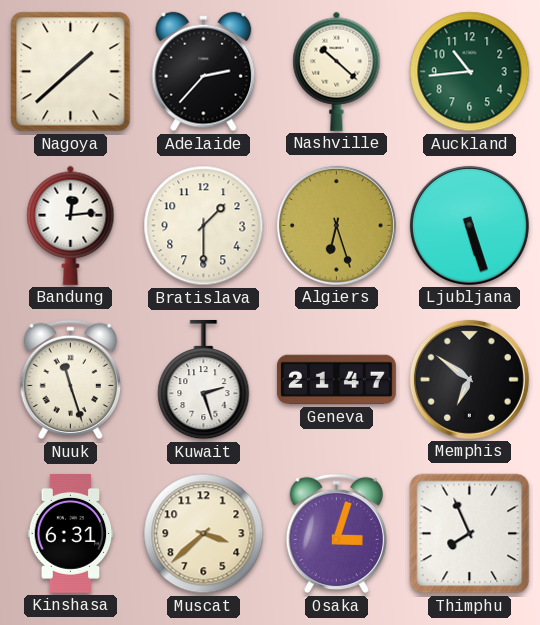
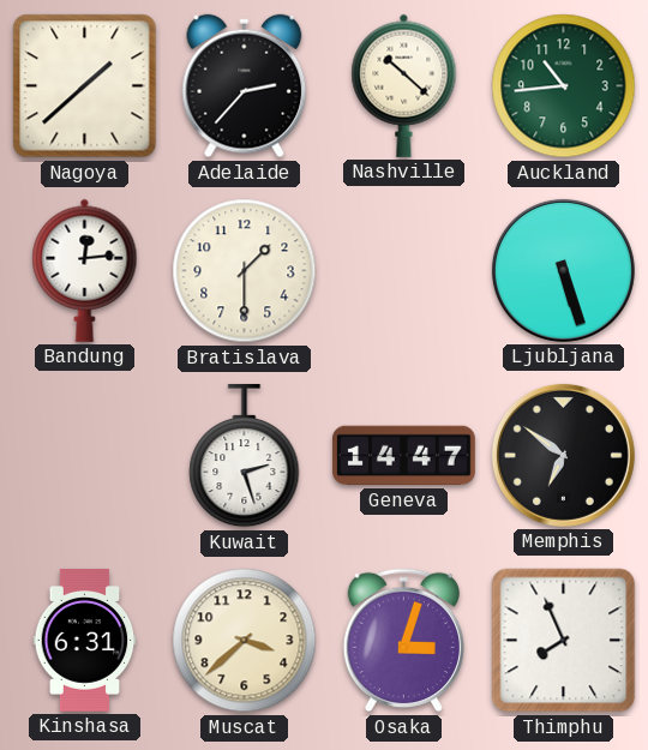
Algiers: 6:27 -> none (336, 225)
Nuuk: 11:27 -> none (70, 380)
Geneva: 21:47 -> 14:47 (403, 456)
